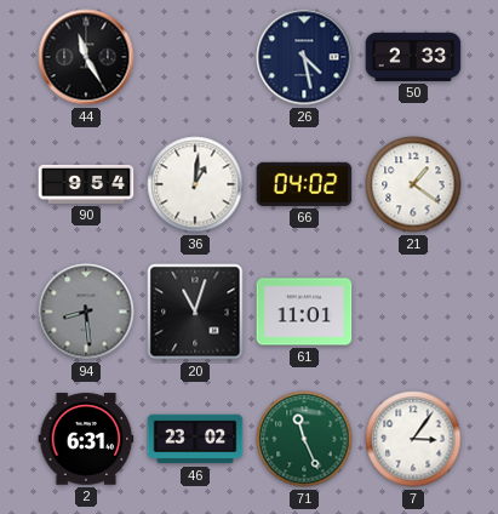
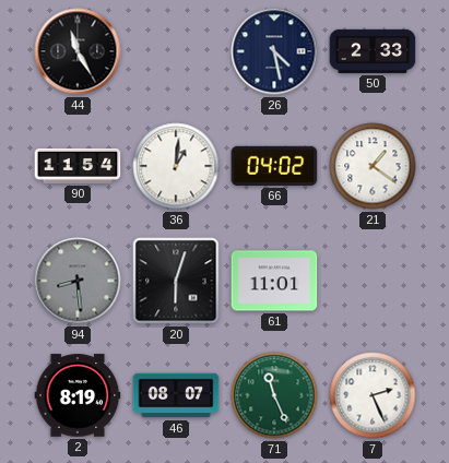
90: 9:54 -> 11:54 (78, 166)
20: 11:03 -> 6:03 (176, 281)
2: 6:31 -> 8:19 (78, 395)
46: 23:02 -> 08:07 (176, 395)
7: 3:06 -> 2:26 (373, 395)
